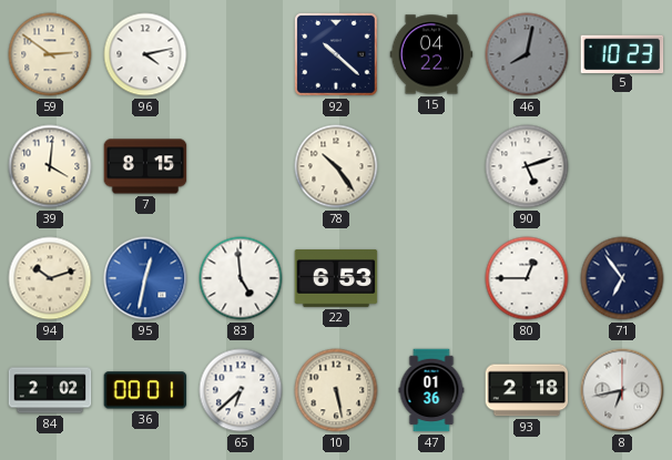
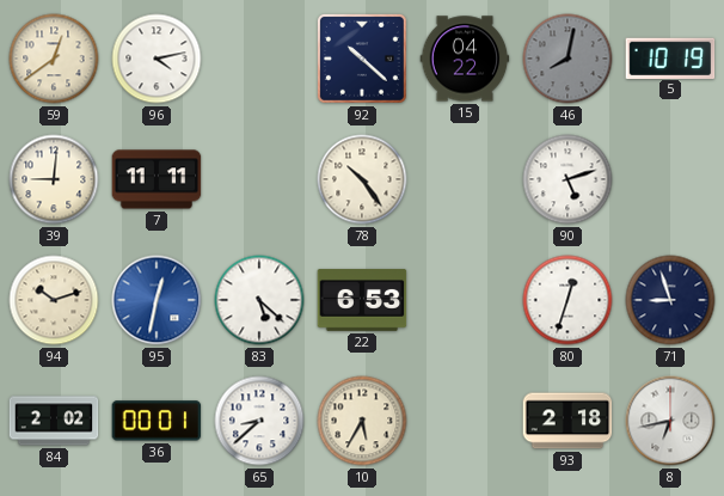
59: 2:51 -> 12:39 (54, 59)
5: 10:23 -> 10:19 (670, 57)
39: 4:01 -> 9:01 (54, 179)
7: 8:15 -> 11:11 (157, 179)
83: 4:59 -> 5:22 (259, 300)
80: 12:45 -> 12:33 (567, 300)
71: 6:54 -> 8:57 (670, 300)
65: 6:38 -> 8:38 (259, 421)
10: 5:28 -> 5:35 (362, 421)
47: 01:36 -> none (431, 390)
